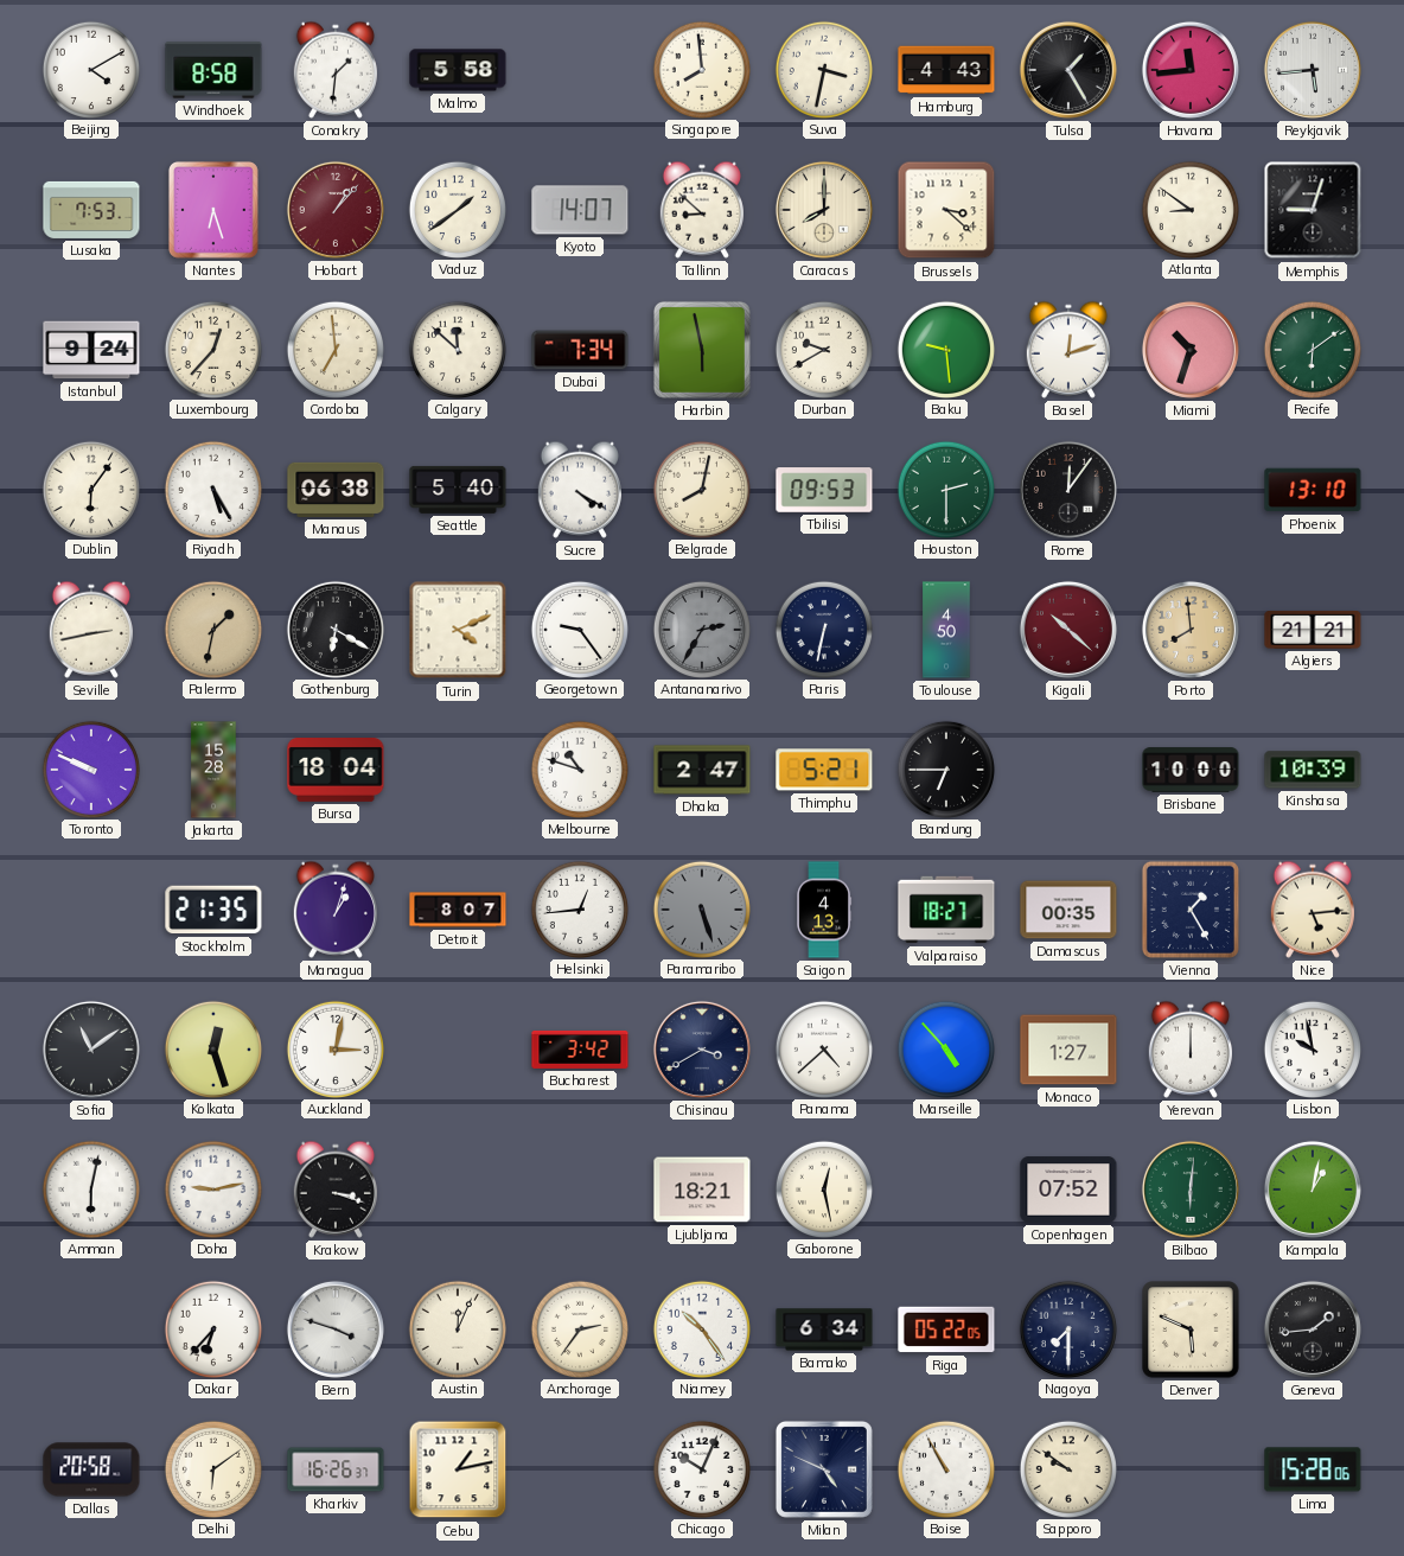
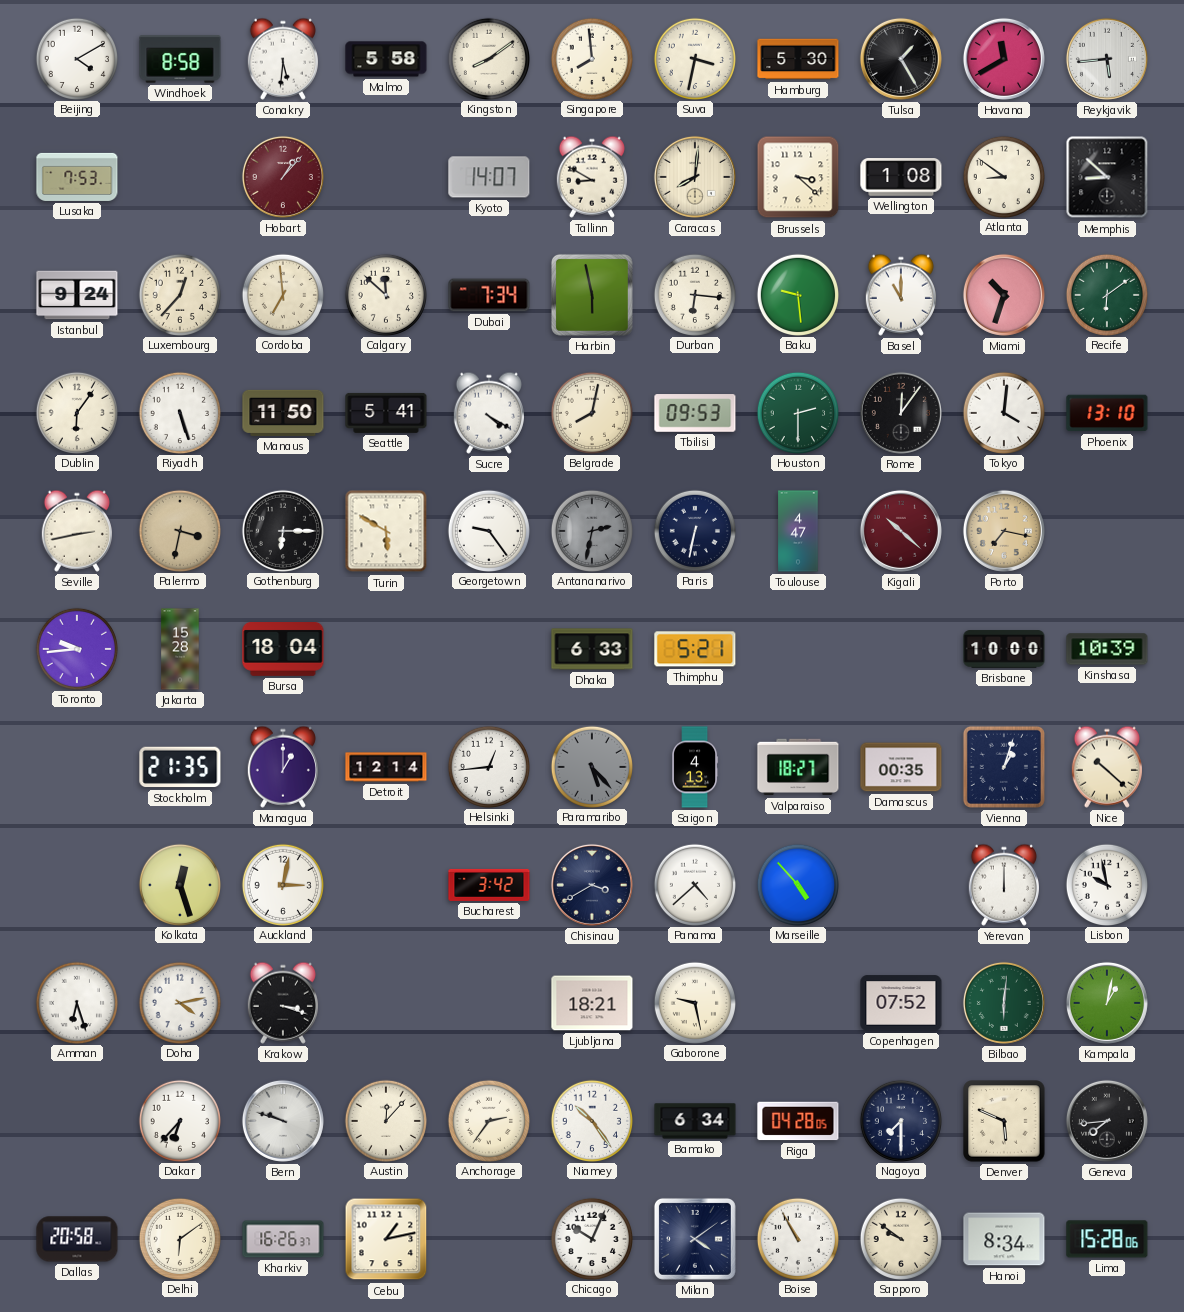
Conakry: 1:31 -> 5:31 (283, 59)
Kingston: none -> 8:09 (488, 58)
Hamburg: 4:43 -> 5:30 (798, 59)
Havana: 11:44 -> 11:40 (1004, 59)
Nantes: 6:27 -> none (213, 210)
Vaduz: 1:39 -> none (457, 209)
Tallinn: 8:52 -> 8:50 (592, 177)
Caracas: 8:00 -> 8:01 (695, 177)
Wellington: none -> 1:08 (901, 177)
Memphis: 9:03 -> 8:52 (1107, 177)
Durban: 9:40 -> 6:16 (694, 294)
Basel: 12:12 -> 11:00 (901, 295)
Riyadh: 5:25 -> 5:27 (179, 412)
Manaus: 06:38 -> 11:50 (283, 413)
Seattle: 5:40 -> 5:41 (386, 413)
Tokyo: none -> 4:01 (1003, 412)
Palermo: 1:32 -> 3:32 (179, 530)
Gothenburg: 6:20 -> 6:15 (282, 530)
Turin: 4:11 -> 5:50 (386, 531)
Antananarivo: 2:35 -> 2:32 (591, 530)
Toulouse: 4:50 -> 4:47 (798, 531)
Porto: 7:59 -> 7:17 (1004, 531)
Algiers: 21:21 -> none (1313, 630)
Toronto: 9:49 -> 9:44 (76, 648)
Melbourne: 10:48 -> none (579, 769)
Dhaka: 2:47 -> 6:33 (592, 649)
Bandung: 6:45 -> none (945, 769)
Managua: 1:03 -> 1:00 (283, 767)
Detroit: 8:07 -> 12:14 (386, 767)
Paramaribo: 5:27 -> 5:23 (591, 766)
Vienna: 1:25 -> 1:03 (1004, 767)
Nice: 5:14 -> 10:22 (1107, 767)
Sofia: 11:09 -> none (91, 1050)
Monaco: 1:27 -> none (1068, 1050)
Amman: 6:02 -> 6:27 (76, 1002)
Doha: 9:13 -> 4:13 (179, 1002)
Gaborone: 12:28 -> 9:28 (694, 1002)
Bern: 3:48 -> 9:48 (283, 1121)
Austin: 12:04 -> 12:07 (385, 1120)
Riga: 05:22 -> 04:28 (798, 1121)
Geneva: 1:44 -> 7:44 (1107, 1121)
Milan: 4:49 -> 4:09 (695, 1239)
Hanoi: none -> 8:34 (1004, 1239)
